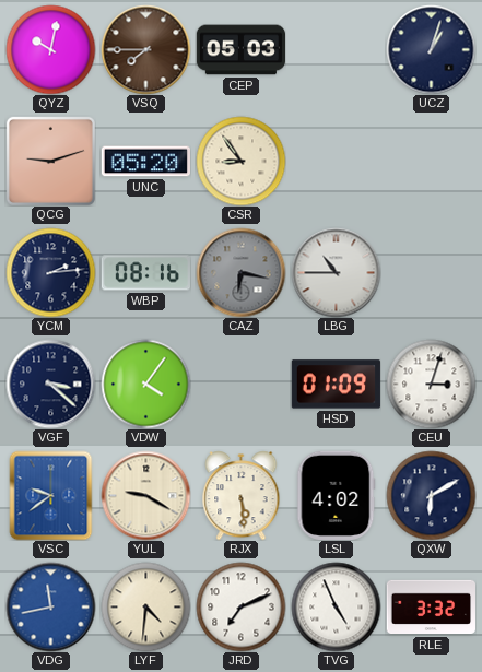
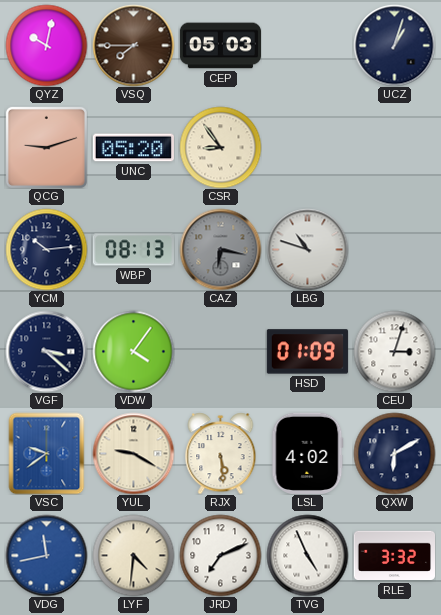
YCM: 2:14 -> 10:14 (46, 249)
WBP: 08:16 -> 08:13 (133, 250)
LBG: 10:45 -> 10:48 (307, 249)
